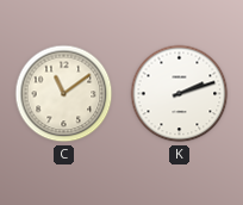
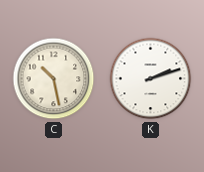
C: 11:09 -> 10:28 (54, 79)
